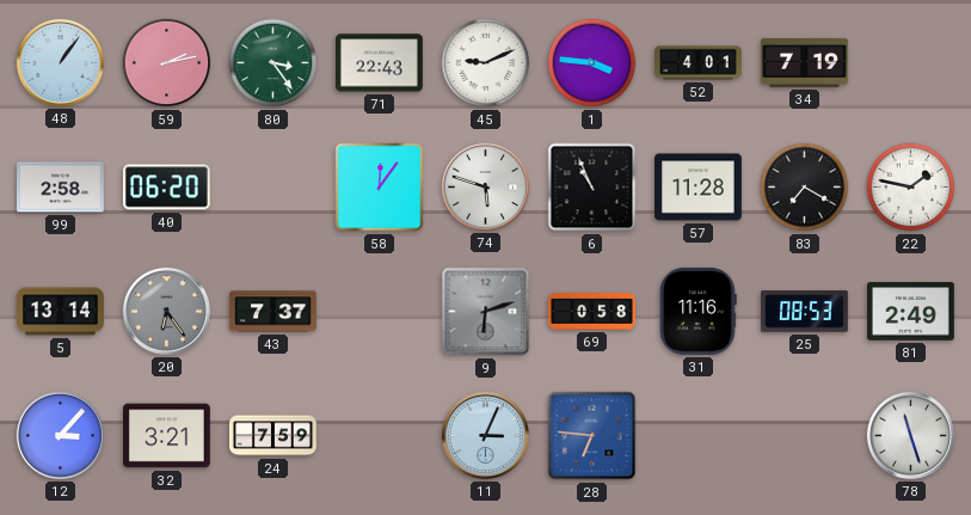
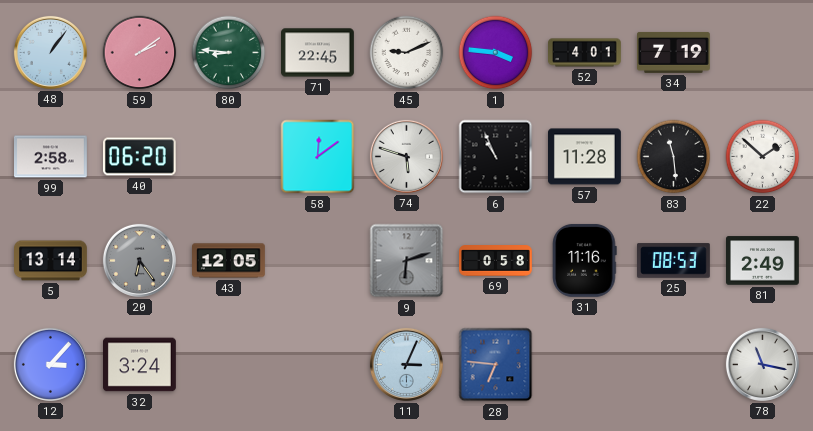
59: 2:13 -> 2:09 (140, 53)
80: 3:24 -> 8:46 (229, 53)
71: 22:43 -> 22:45 (318, 53)
58: 12:06 -> 12:09 (318, 157)
83: 7:20 -> 11:29 (674, 157)
22: 1:47 -> 1:52 (763, 157)
43: 7:37 -> 12:05 (229, 261)
32: 3:21 -> 3:24 (140, 365)
24: 7:59 -> none (274, 436)
78: 11:27 -> 11:17 (762, 364)
